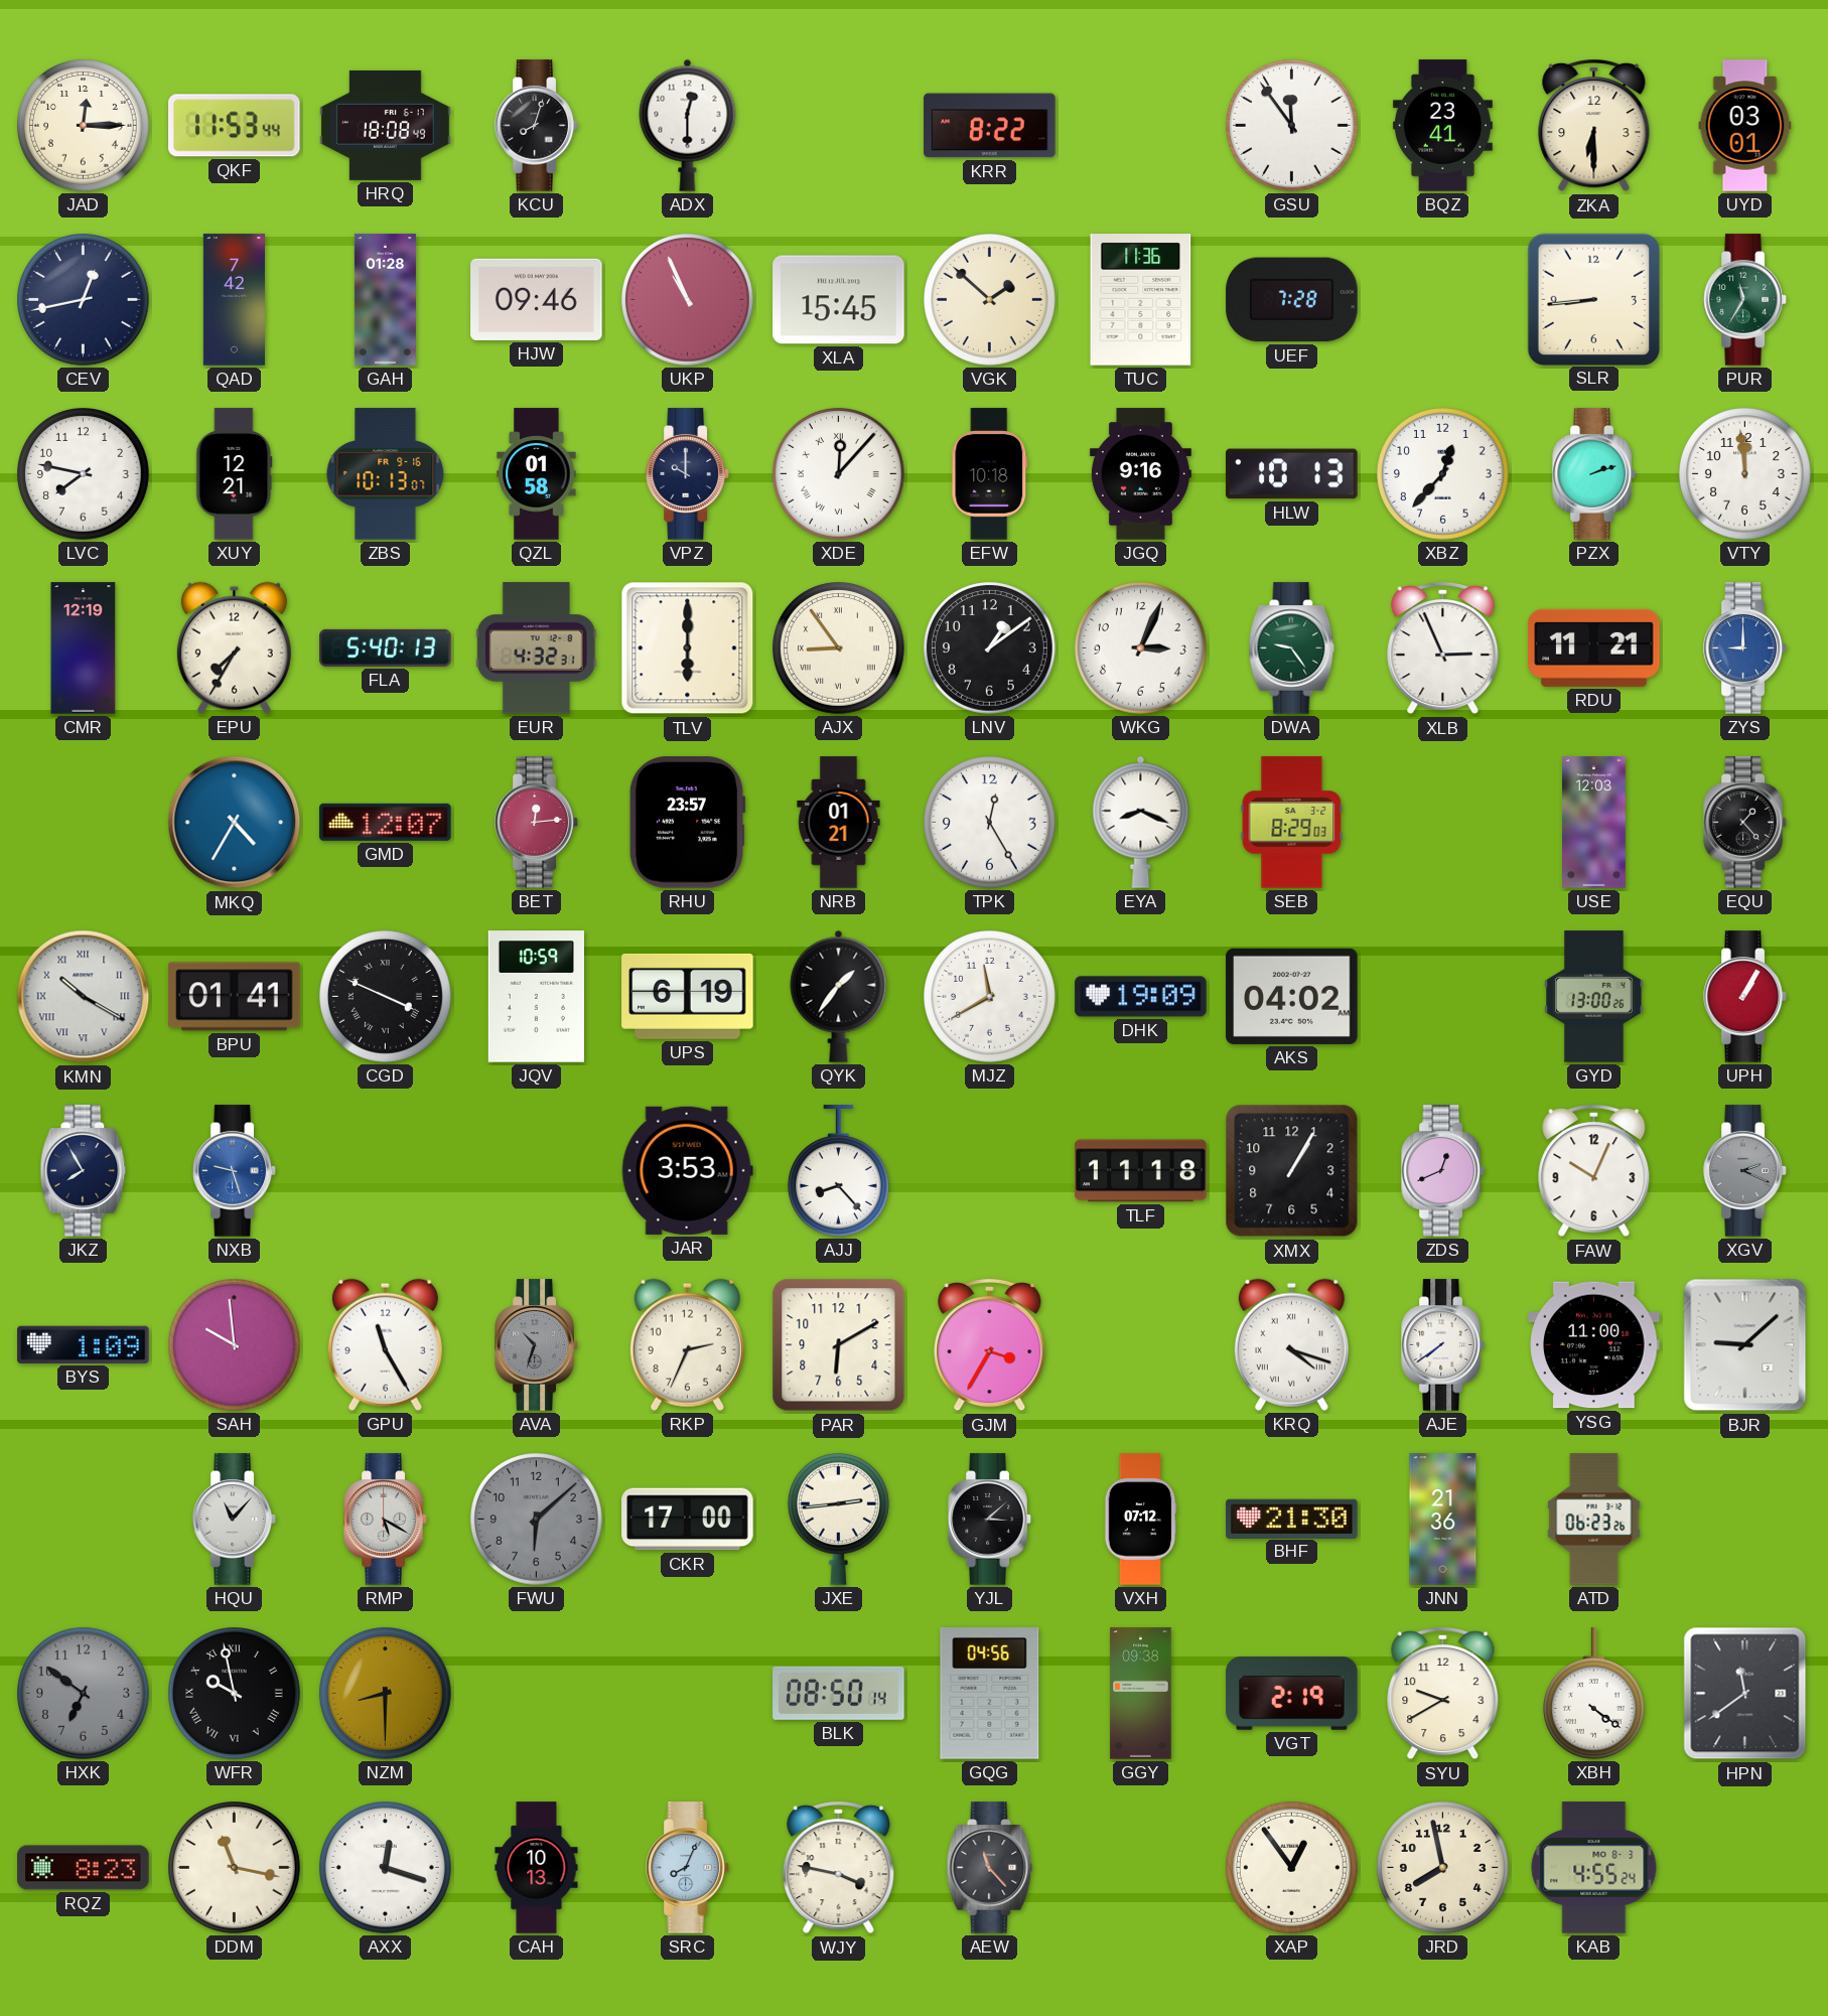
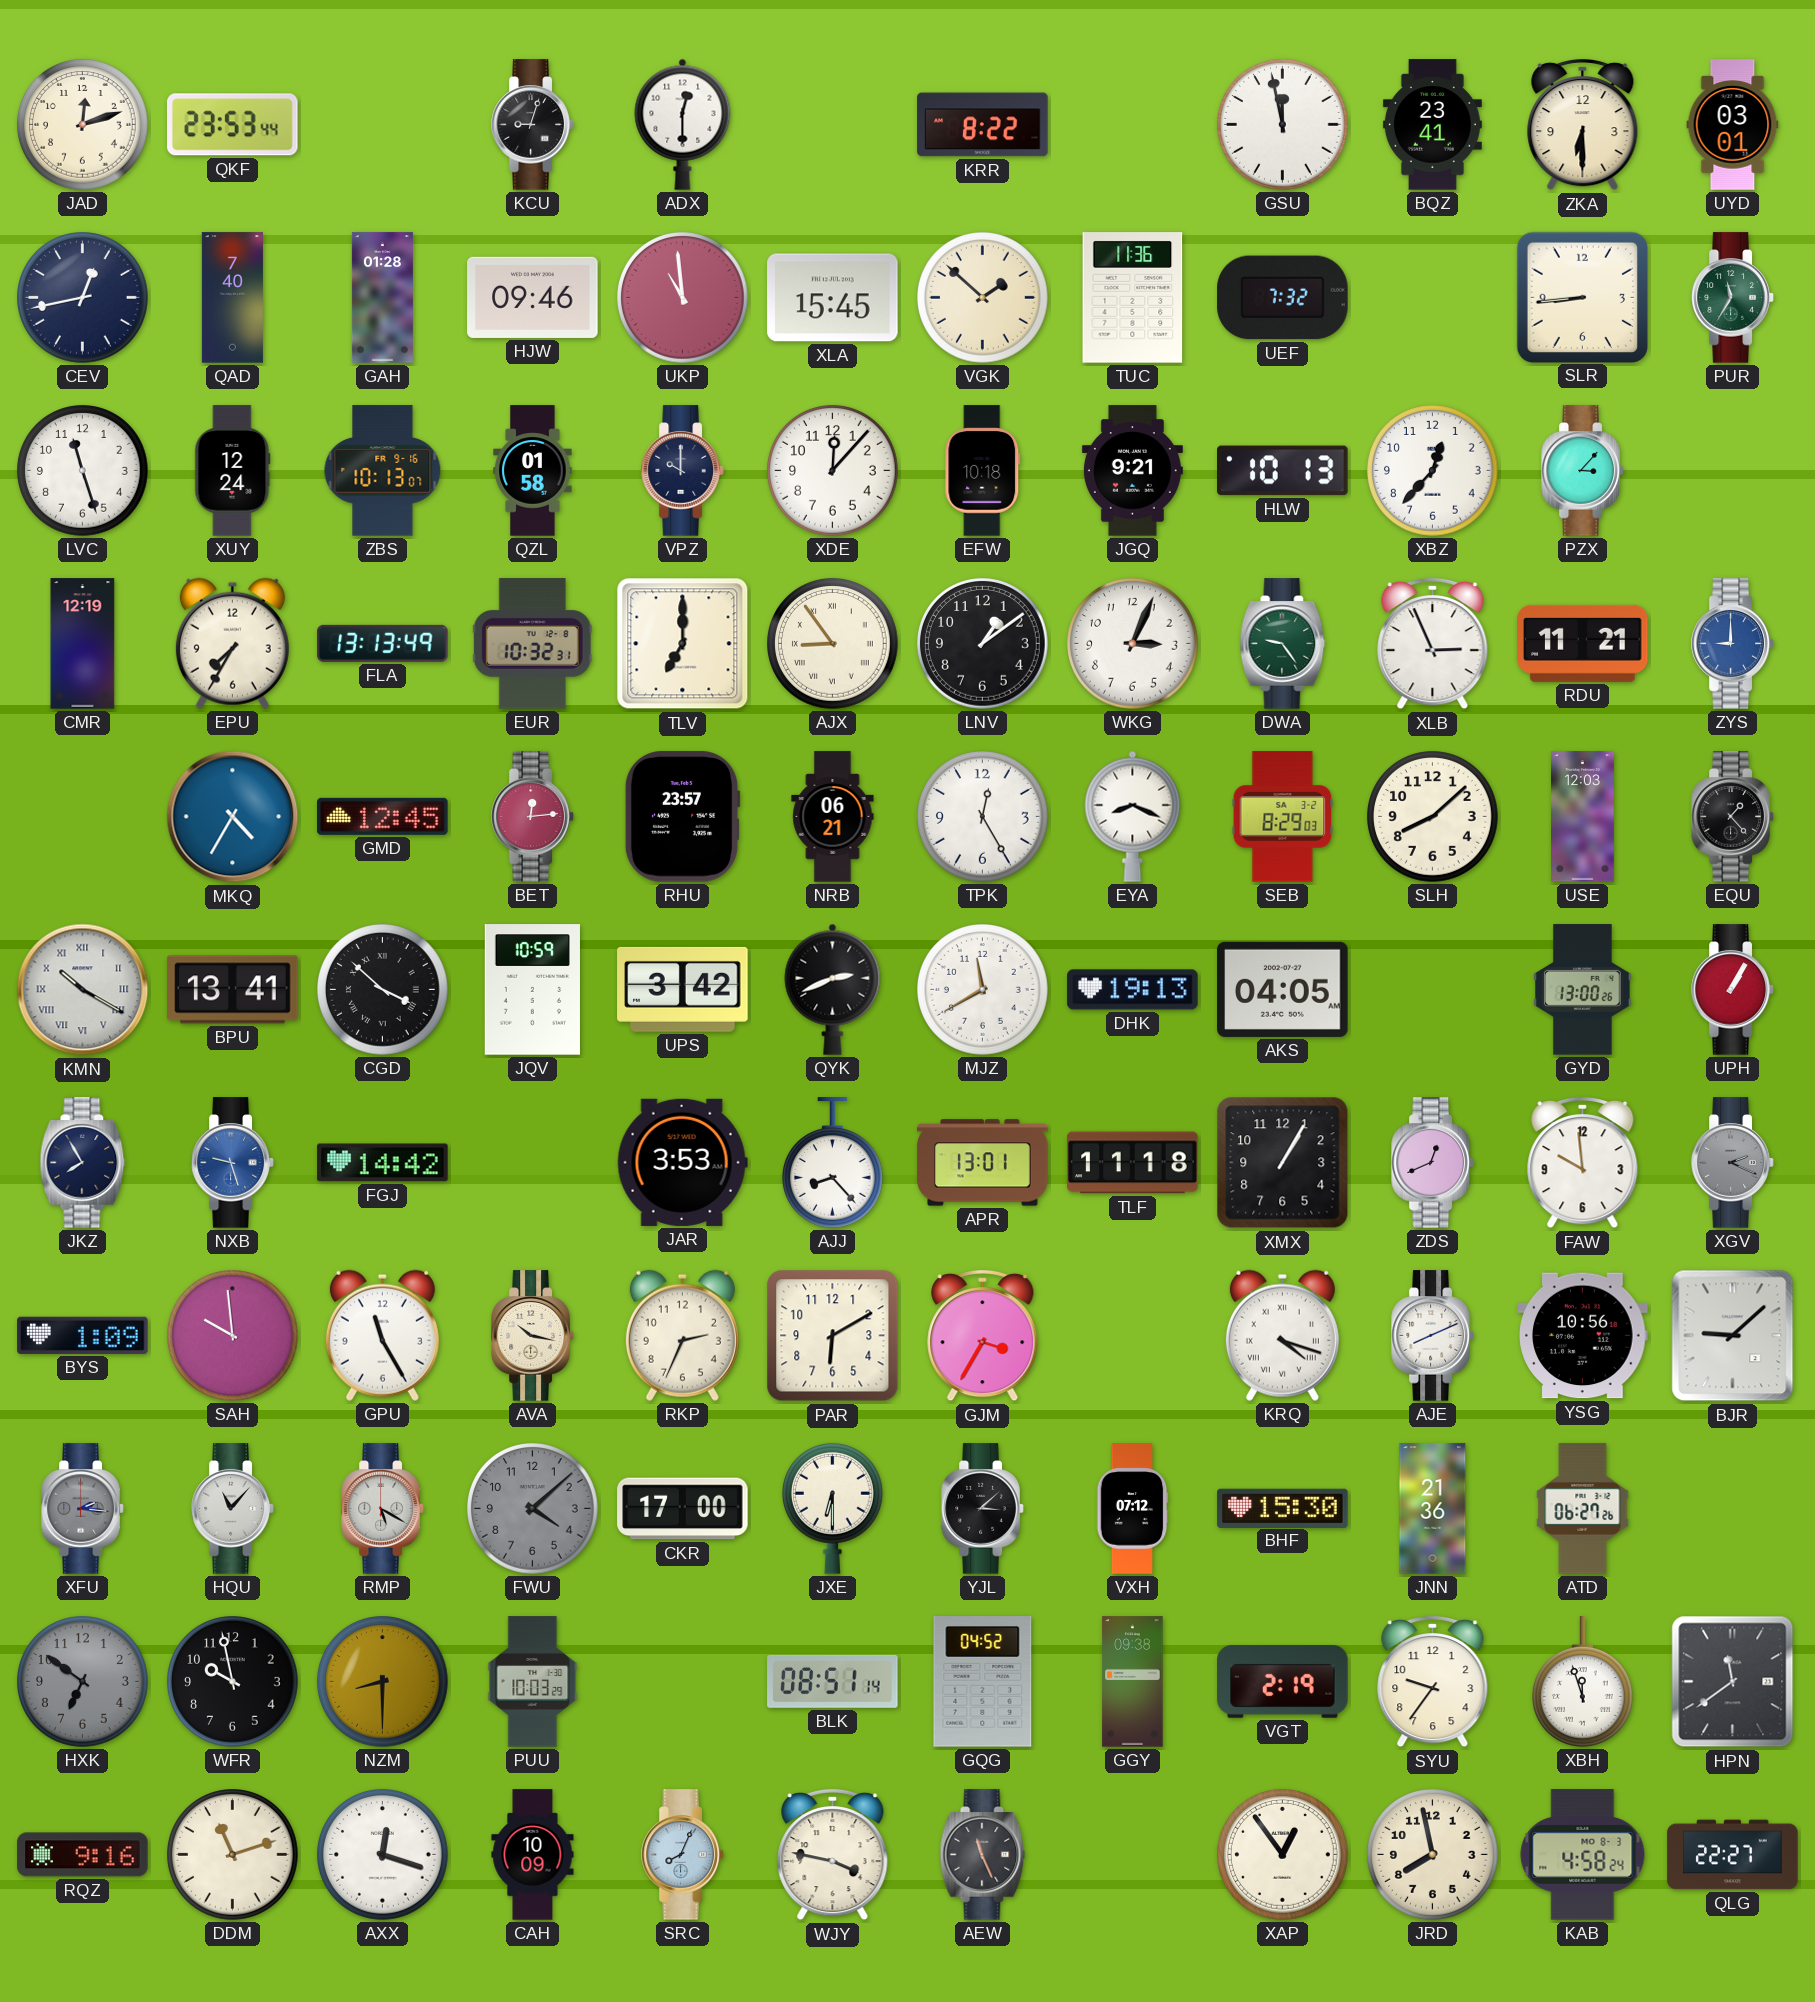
JAD: 12:15 -> 12:12 (83, 125)
QKF: 11:53 -> 23:53 (233, 125)
HRQ: 18:08 -> none (386, 125)
KCU: 8:03 -> 9:03 (533, 125)
GSU: 11:54 -> 11:58 (1283, 125)
QAD: 7:42 -> 7:40 (232, 298)
UKP: 10:56 -> 10:59 (683, 298)
UEF: 7:28 -> 7:32 (1283, 298)
LVC: 7:47 -> 11:27 (83, 471)
XUY: 12:21 -> 12:24 (233, 471)
XDE numerals: Roman -> Arabic (833, 471)
JGQ: 9:16 -> 9:21 (1132, 471)
PZX: 2:12 -> 3:07 (1583, 471)
VTY: 11:59 -> none (1745, 474)
FLA: 5:40 -> 13:13 (383, 643)
EUR: 4:32 -> 10:32 (532, 644)
TLV: 6:00 -> 7:00 (683, 644)
GMD: 12:07 -> 12:45 (383, 816)
NRB: 01:21 -> 06:21 (833, 817)
SLH: none -> 8:08 (1433, 817)
BPU: 01:41 -> 13:41 (233, 990)
CGD: 3:49 -> 3:52 (383, 990)
UPS: 6:19 -> 3:42 (683, 989)
QYK: 1:36 -> 2:41 (833, 989)
DHK: 19:09 -> 19:13 (1133, 990)
AKS: 04:02 -> 04:05 (1283, 989)
FGJ: none -> 14:42 (383, 1163)
APR: none -> 13:01 (983, 1163)
FAW: 10:04 -> 9:59 (1583, 1163)
AVA: 10:33 -> 10:17 (533, 1336)
AVA dial: grey -> cream (533, 1336)
AJE: 7:39 -> 8:11 (1433, 1336)
YSG: 11:00 -> 10:56 (1583, 1336)
XFU: none -> 2:16 (83, 1509)
FWU: 6:08 -> 4:08 (533, 1509)
JXE: 2:44 -> 6:30 (832, 1508)
BHF: 21:30 -> 15:30 (1283, 1508)
ATD: 06:23 -> 06:27 (1583, 1509)
WFR numerals: Roman -> Arabic (233, 1682)
PUU: none -> 10:03 (533, 1682)
BLK: 08:50 -> 08:51 (833, 1681)
GQG: 04:56 -> 04:52 (983, 1682)
SYU: 9:40 -> 9:36 (1433, 1682)
XBH: 4:21 -> 11:57 (1582, 1682)
RQZ: 8:23 -> 9:16 (83, 1855)
DDM: 11:17 -> 11:12 (233, 1855)
CAH: 10:13 -> 10:09 (533, 1855)
AEW: 11:23 -> 11:26 (983, 1855)
KAB: 4:55 -> 4:58 (1583, 1855)
QLG: none -> 22:27 (1733, 1855)
